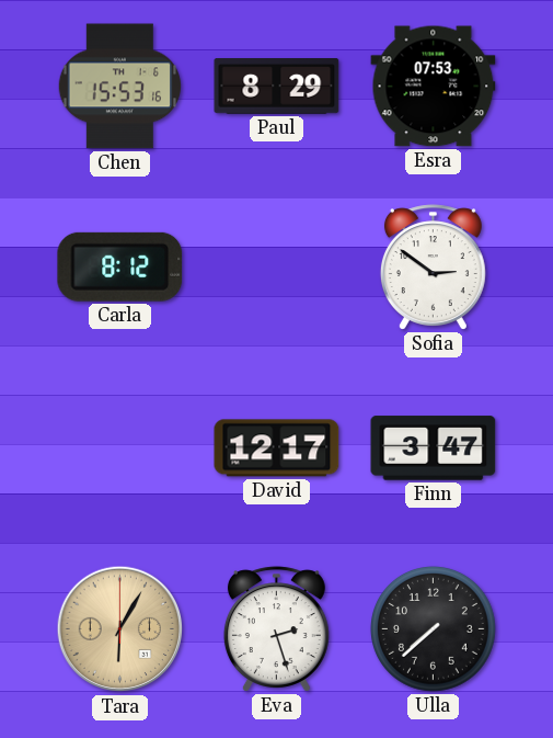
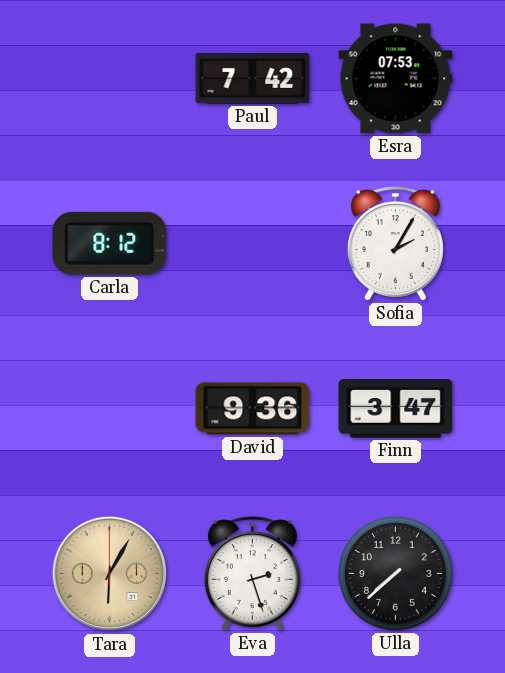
Chen: 15:53 -> none (119, 87)
Paul: 8:29 -> 7:42 (253, 79)
Sofia: 2:51 -> 2:05 (395, 244)
David: 12:17 -> 9:36 (253, 409)
